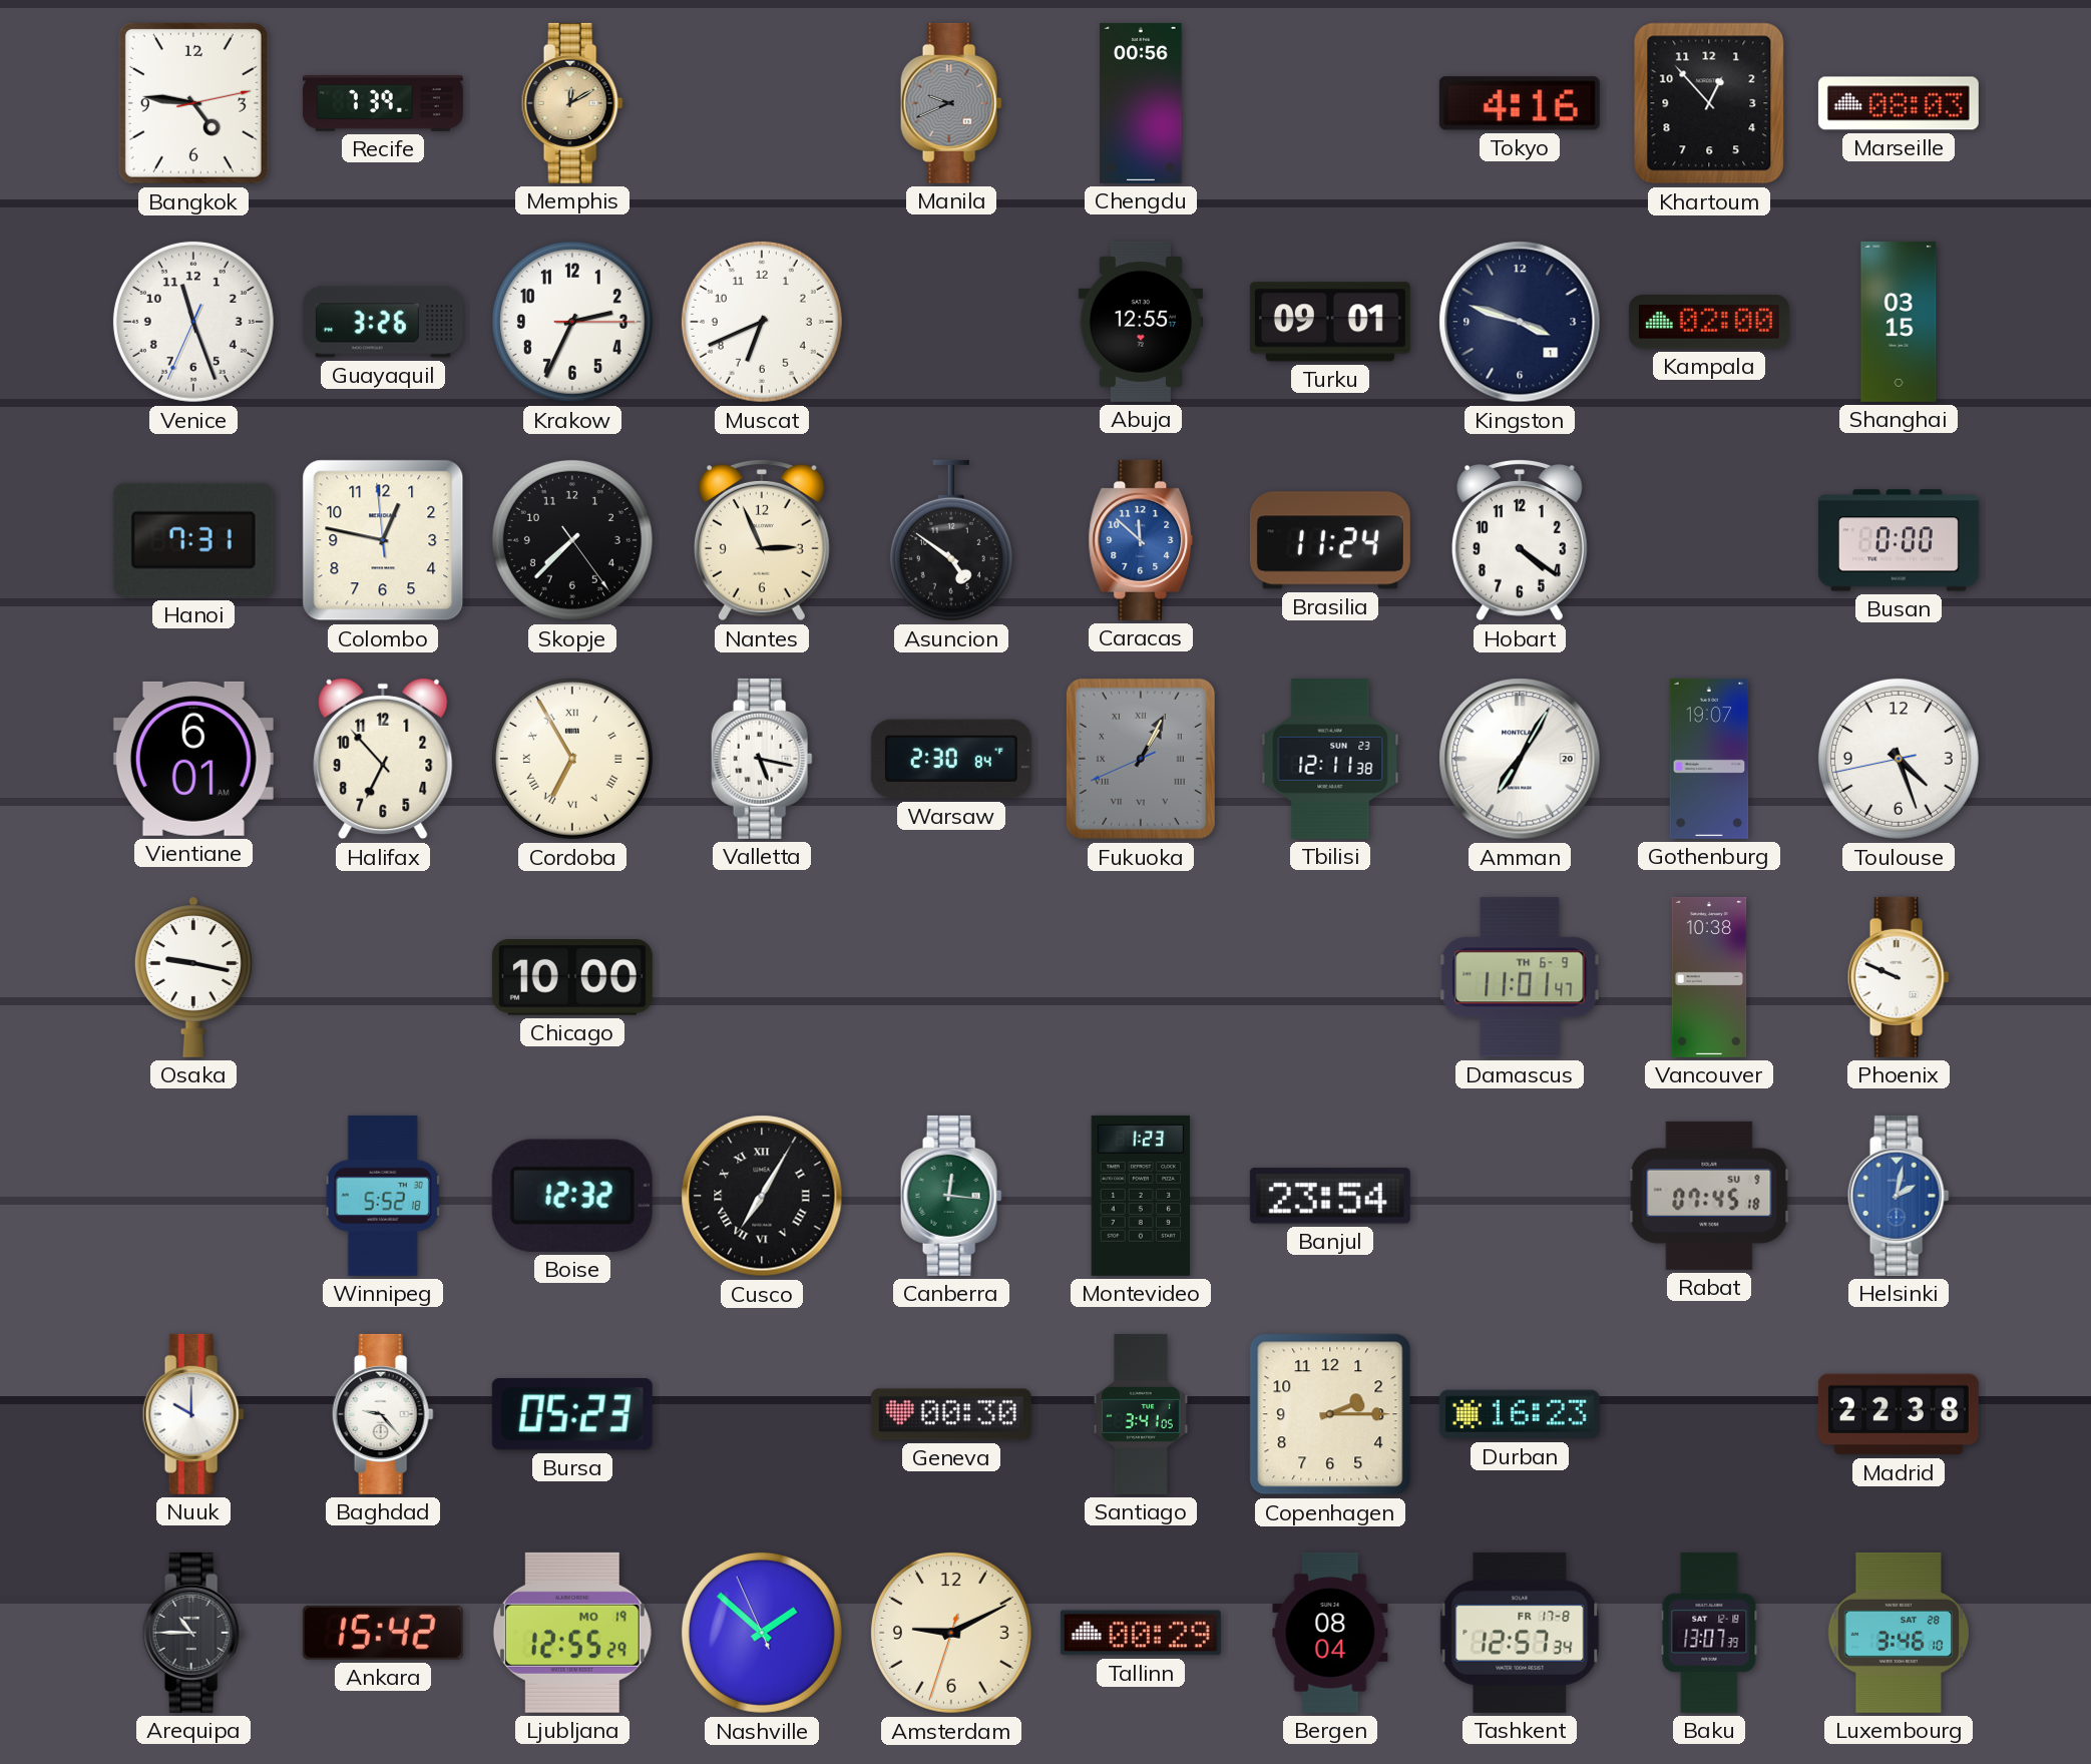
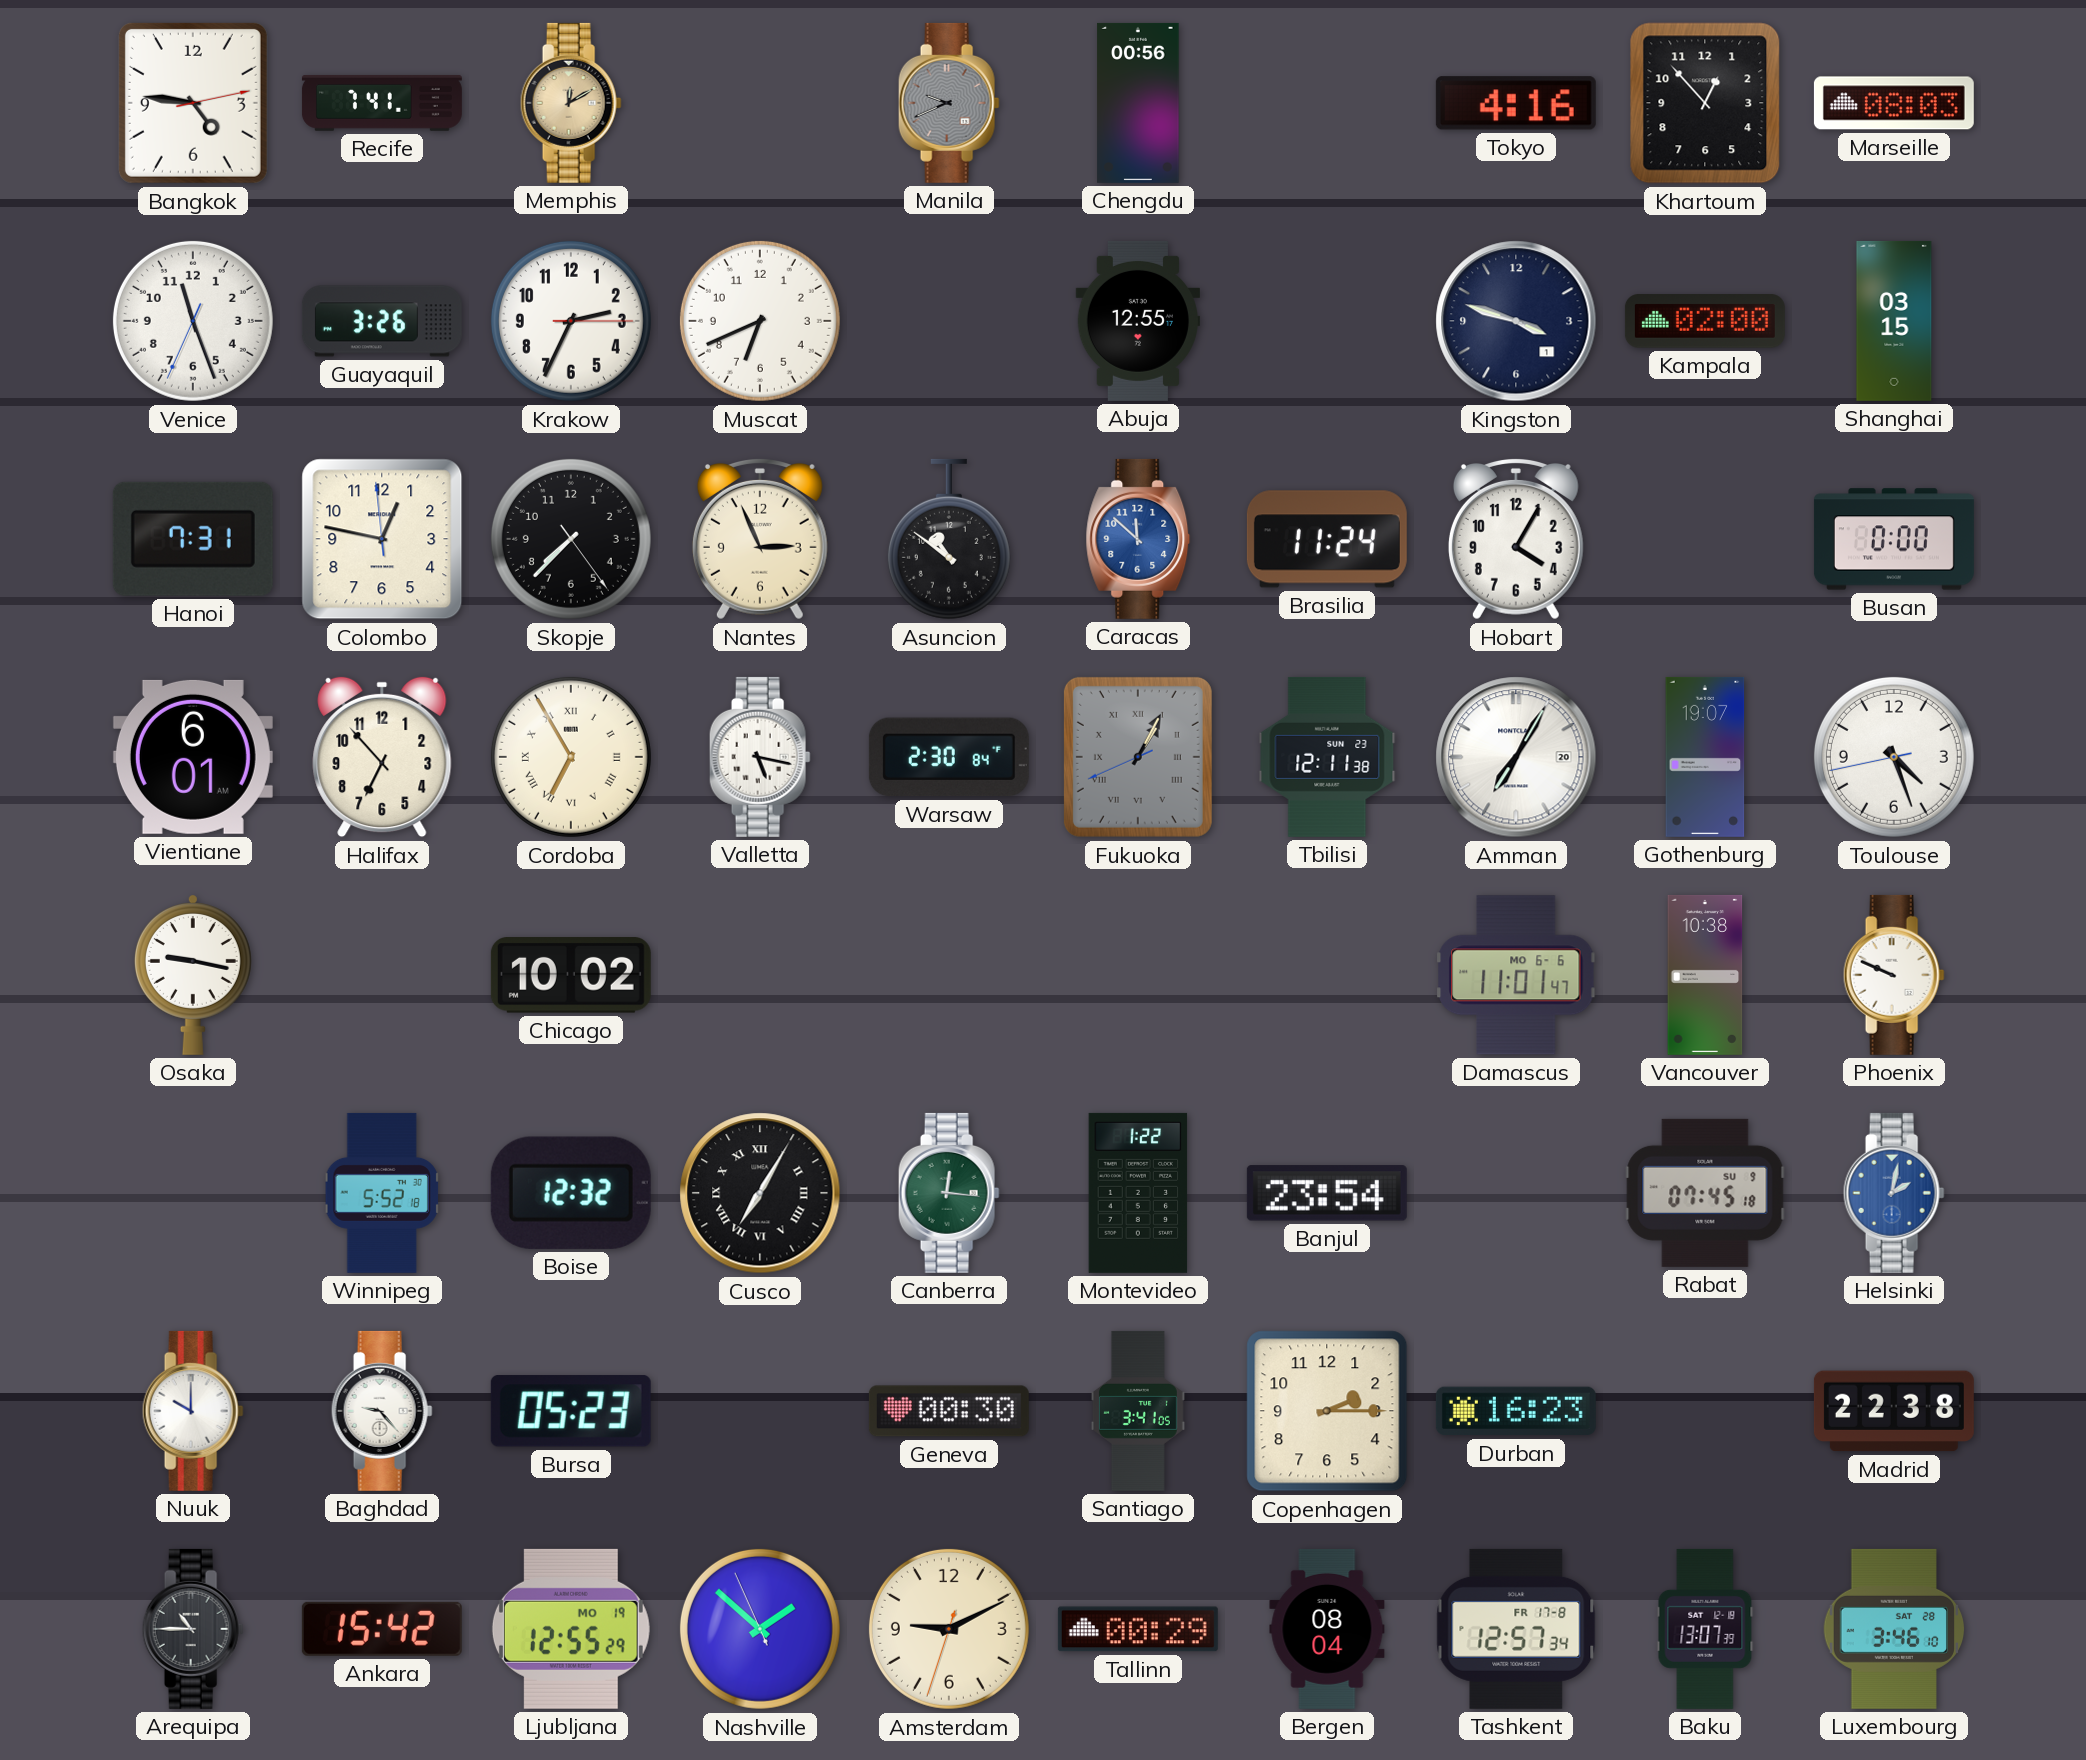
Recife: 7:39 -> 7:41 (382, 103)
Turku: 09:01 -> none (1330, 322)
Asuncion: 4:51 -> 10:51 (949, 539)
Hobart: 4:21 -> 4:05 (1516, 539)
Chicago: 10:00 -> 10:02 (571, 975)
Damascus date: TH 6-9 -> MO 6-6 (1516, 975)
Montevideo: 1:23 -> 1:22 (1138, 1193)
